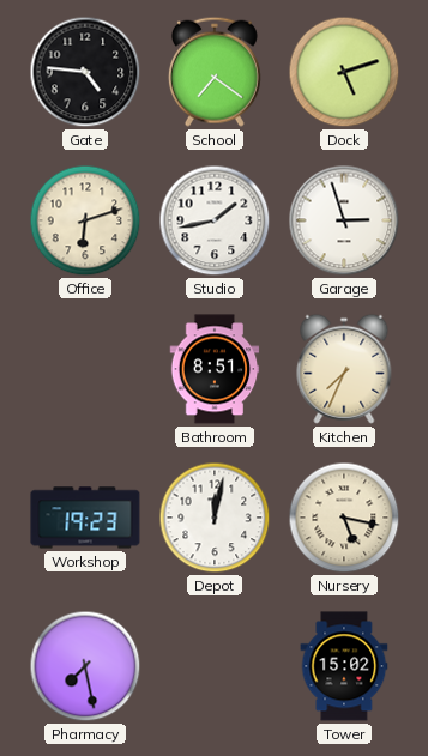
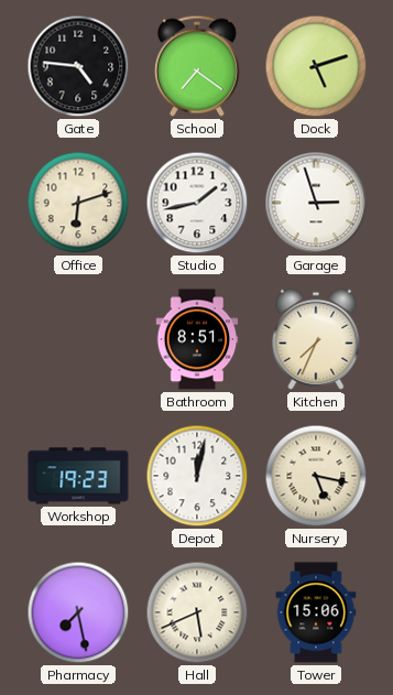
Hall: none -> 5:41 (197, 612)
Tower: 15:02 -> 15:06 (316, 612)
